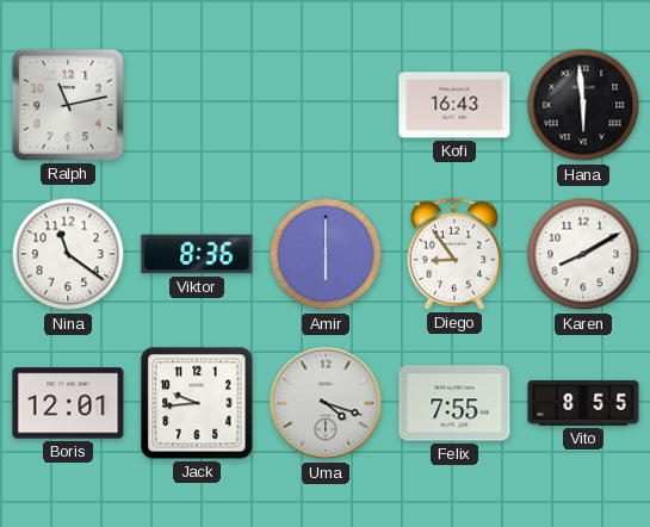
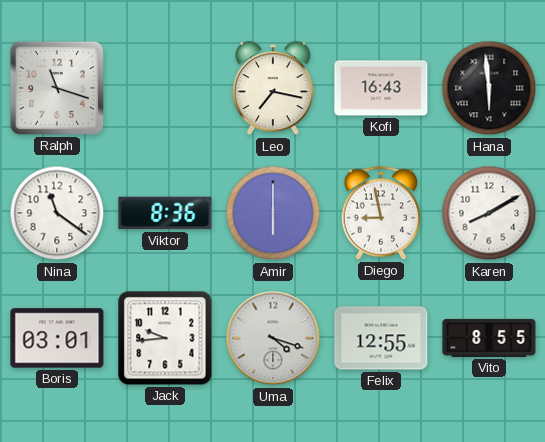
Ralph: 11:13 -> 11:18 (57, 88)
Leo: none -> 7:17 (273, 89)
Diego: 8:54 -> 8:58 (381, 213)
Boris: 12:01 -> 03:01 (57, 338)
Felix: 7:55 -> 12:55 (381, 338)
